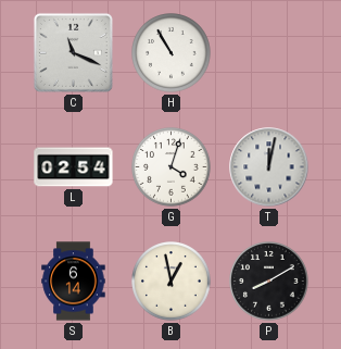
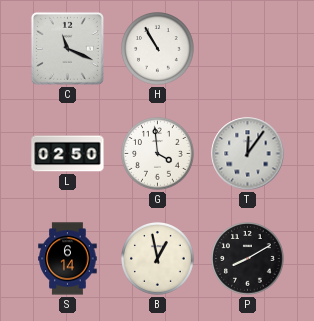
L: 02:54 -> 02:50 (68, 154)
G: 4:03 -> 3:59 (158, 154)
T: 12:02 -> 12:06 (248, 154)
